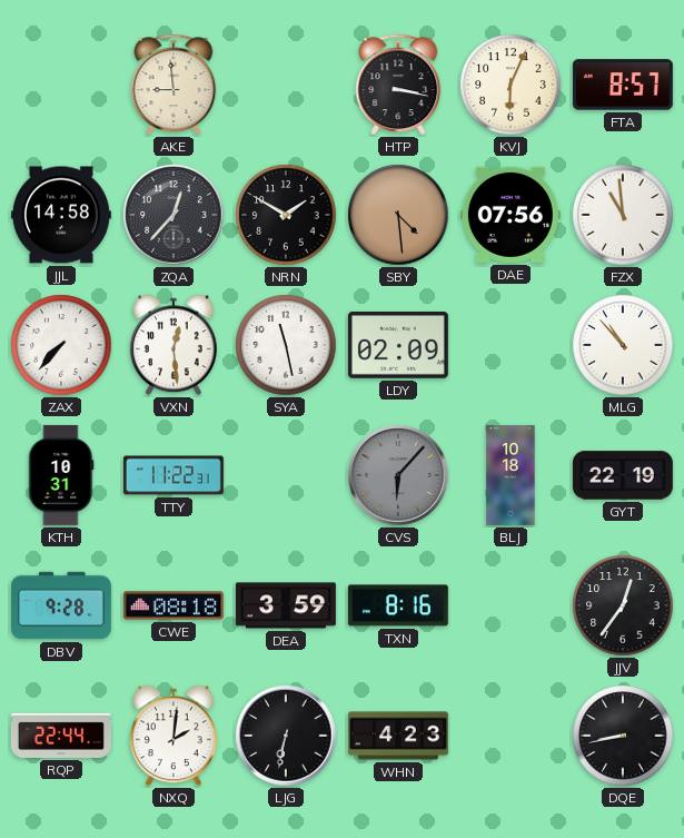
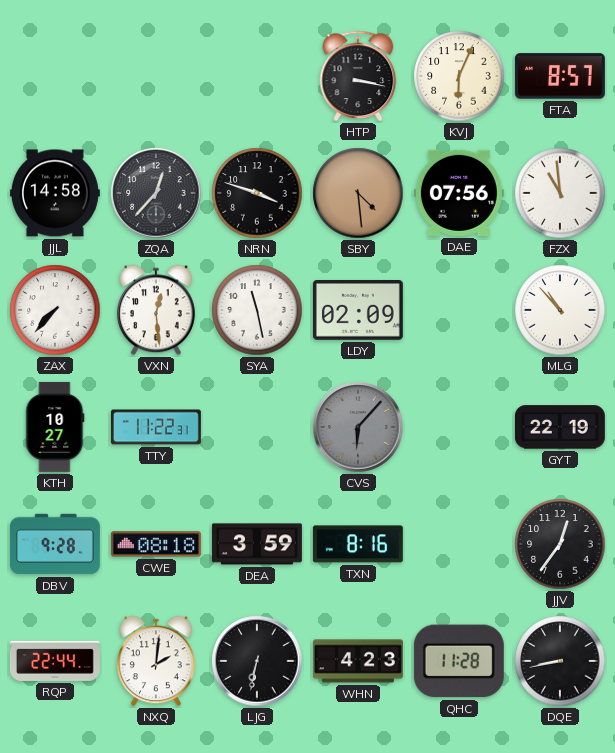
AKE: 8:59 -> none (174, 85)
NRN: 1:50 -> 3:48 (257, 193)
KTH: 10:31 -> 10:27 (55, 427)
BLJ: 10:18 -> none (510, 475)
QHC: none -> 11:28 (459, 661)
